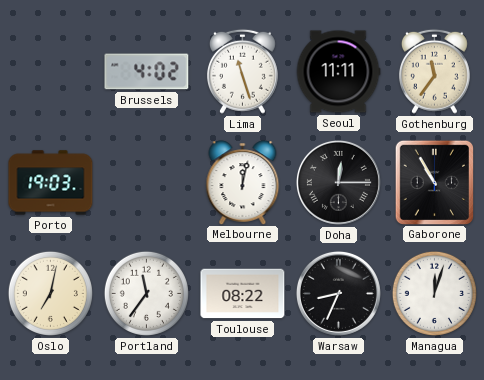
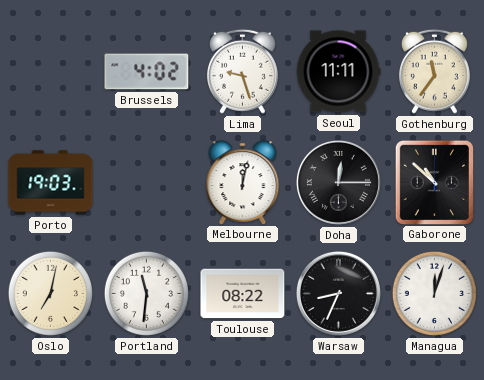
Lima: 11:27 -> 9:27 (242, 71)
Gaborone: 10:55 -> 10:52 (434, 182)
Portland: 11:36 -> 11:31 (146, 293)
